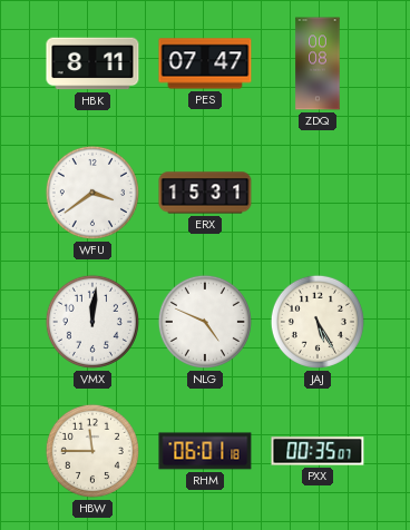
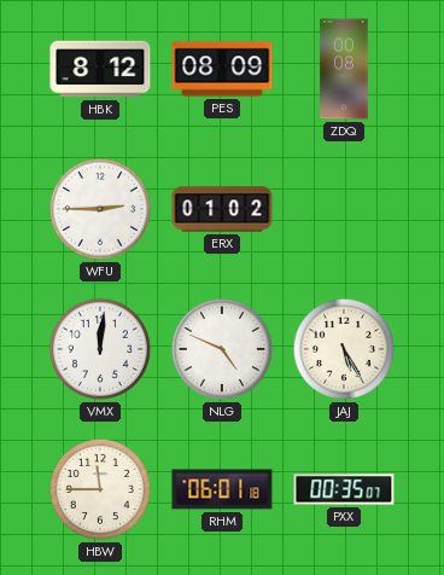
HBK: 8:11 -> 8:12 (100, 69)
PES: 07:47 -> 08:09 (222, 69)
WFU: 3:39 -> 2:45 (100, 209)
ERX: 15:31 -> 01:02 (222, 209)
